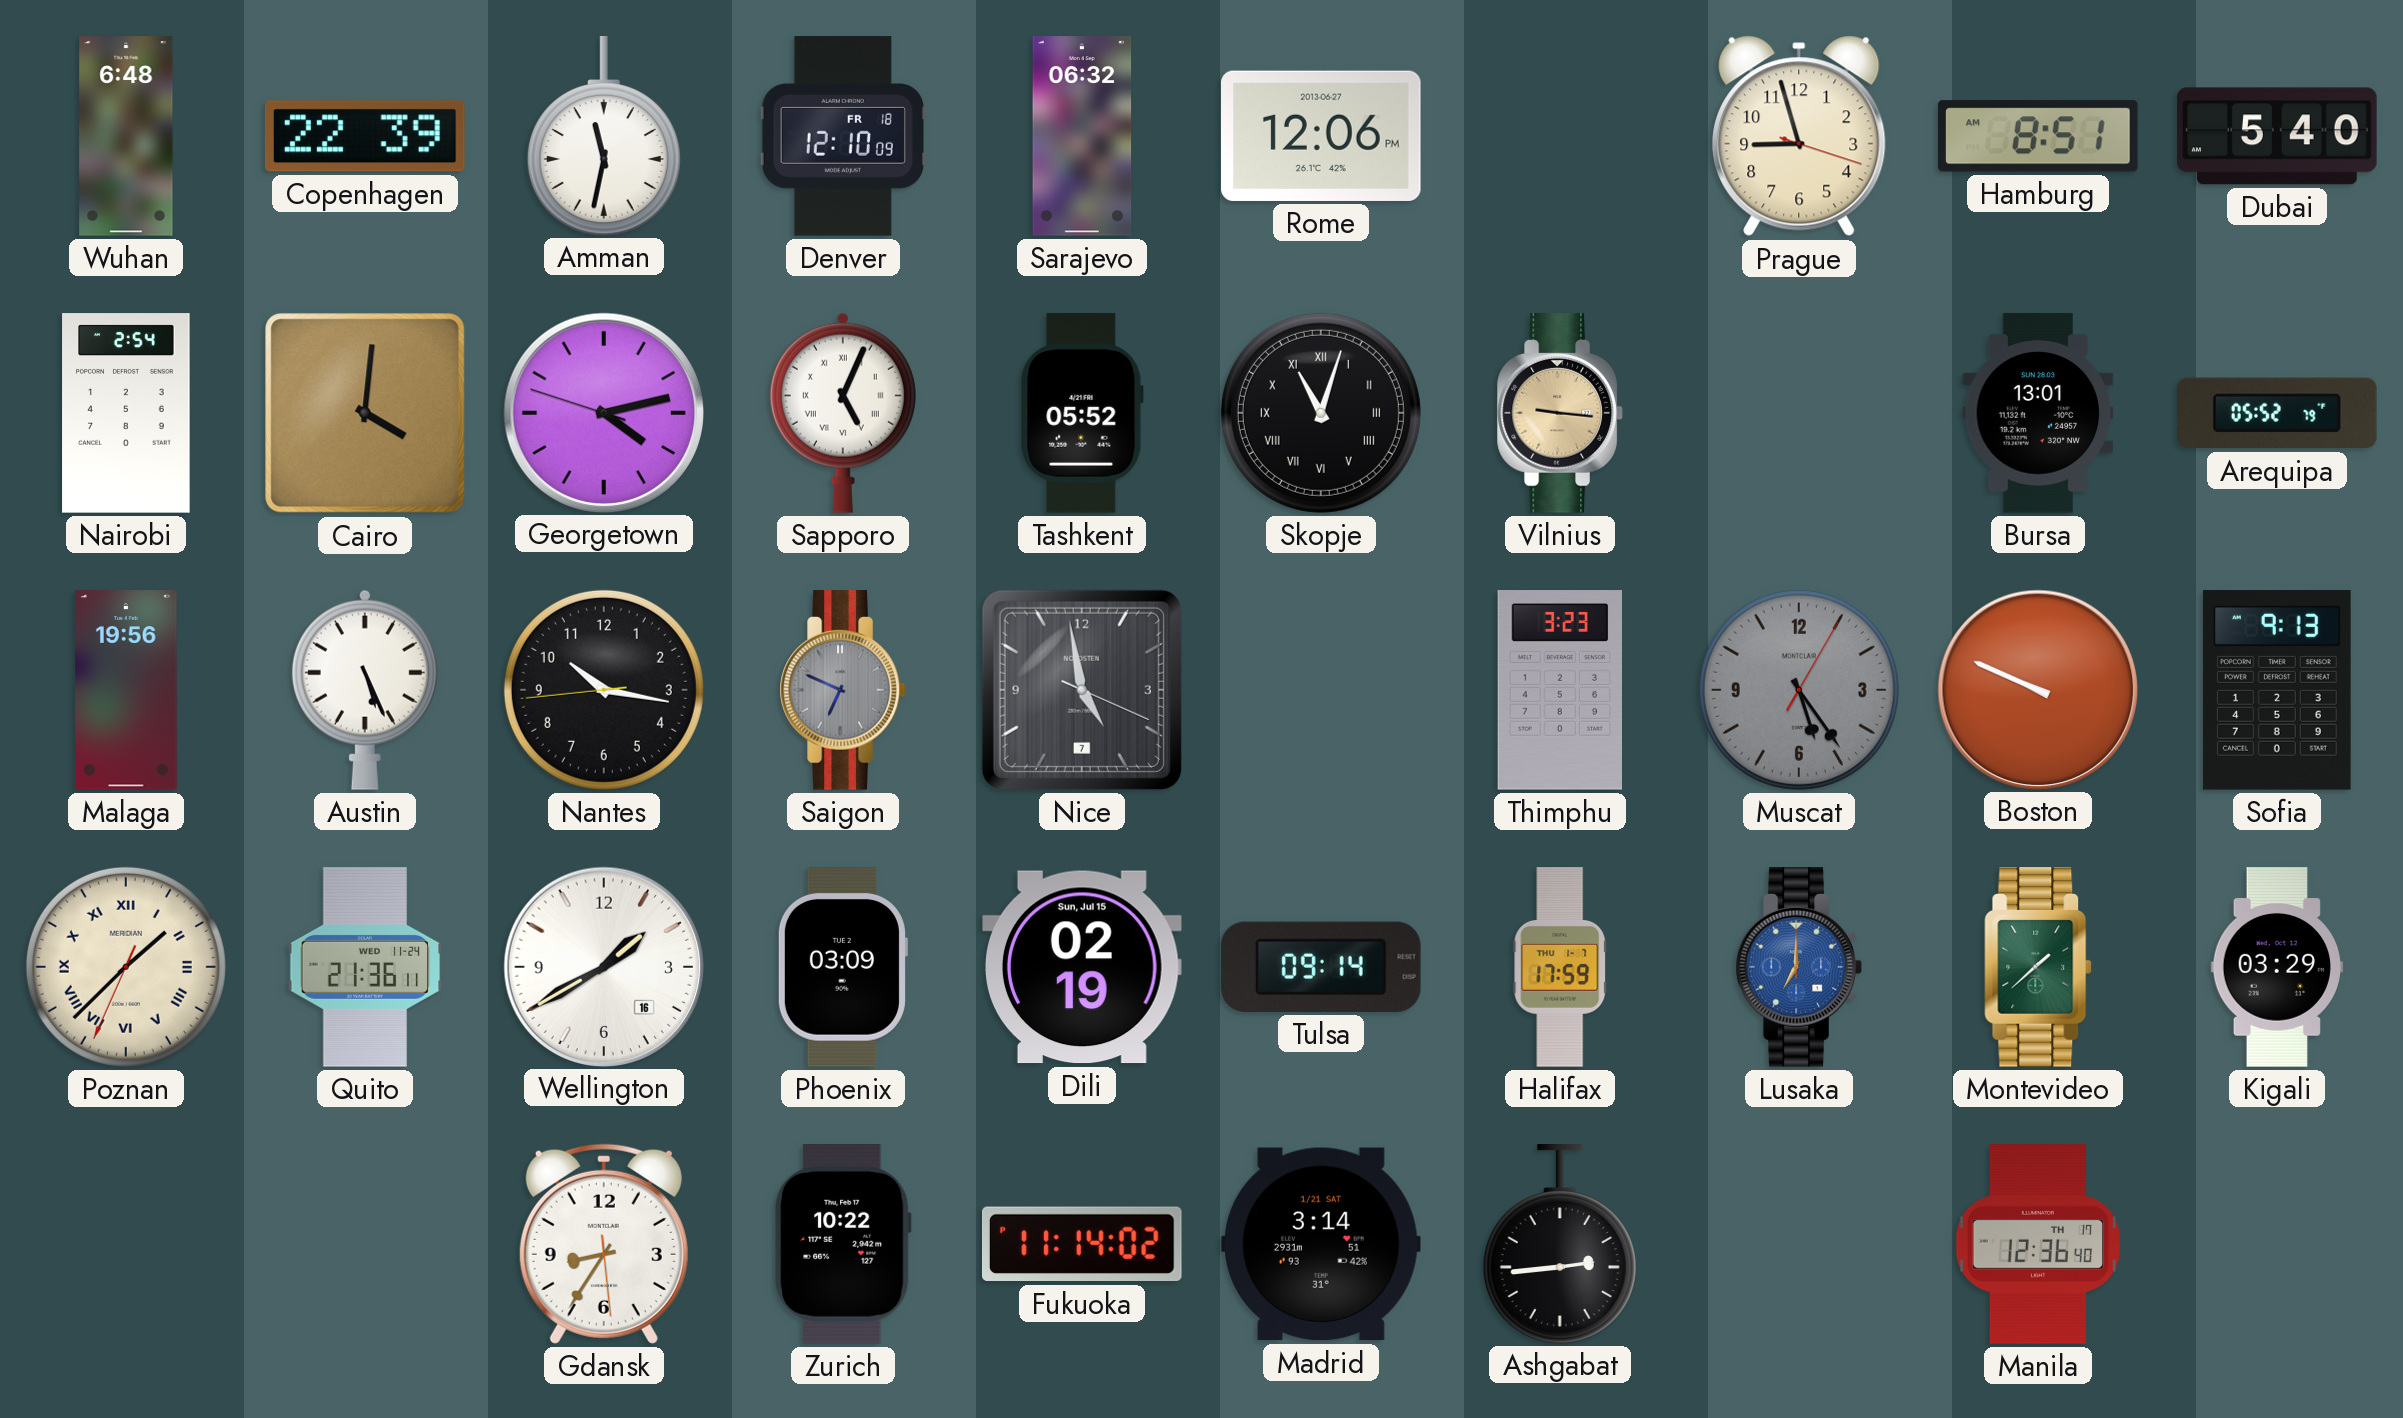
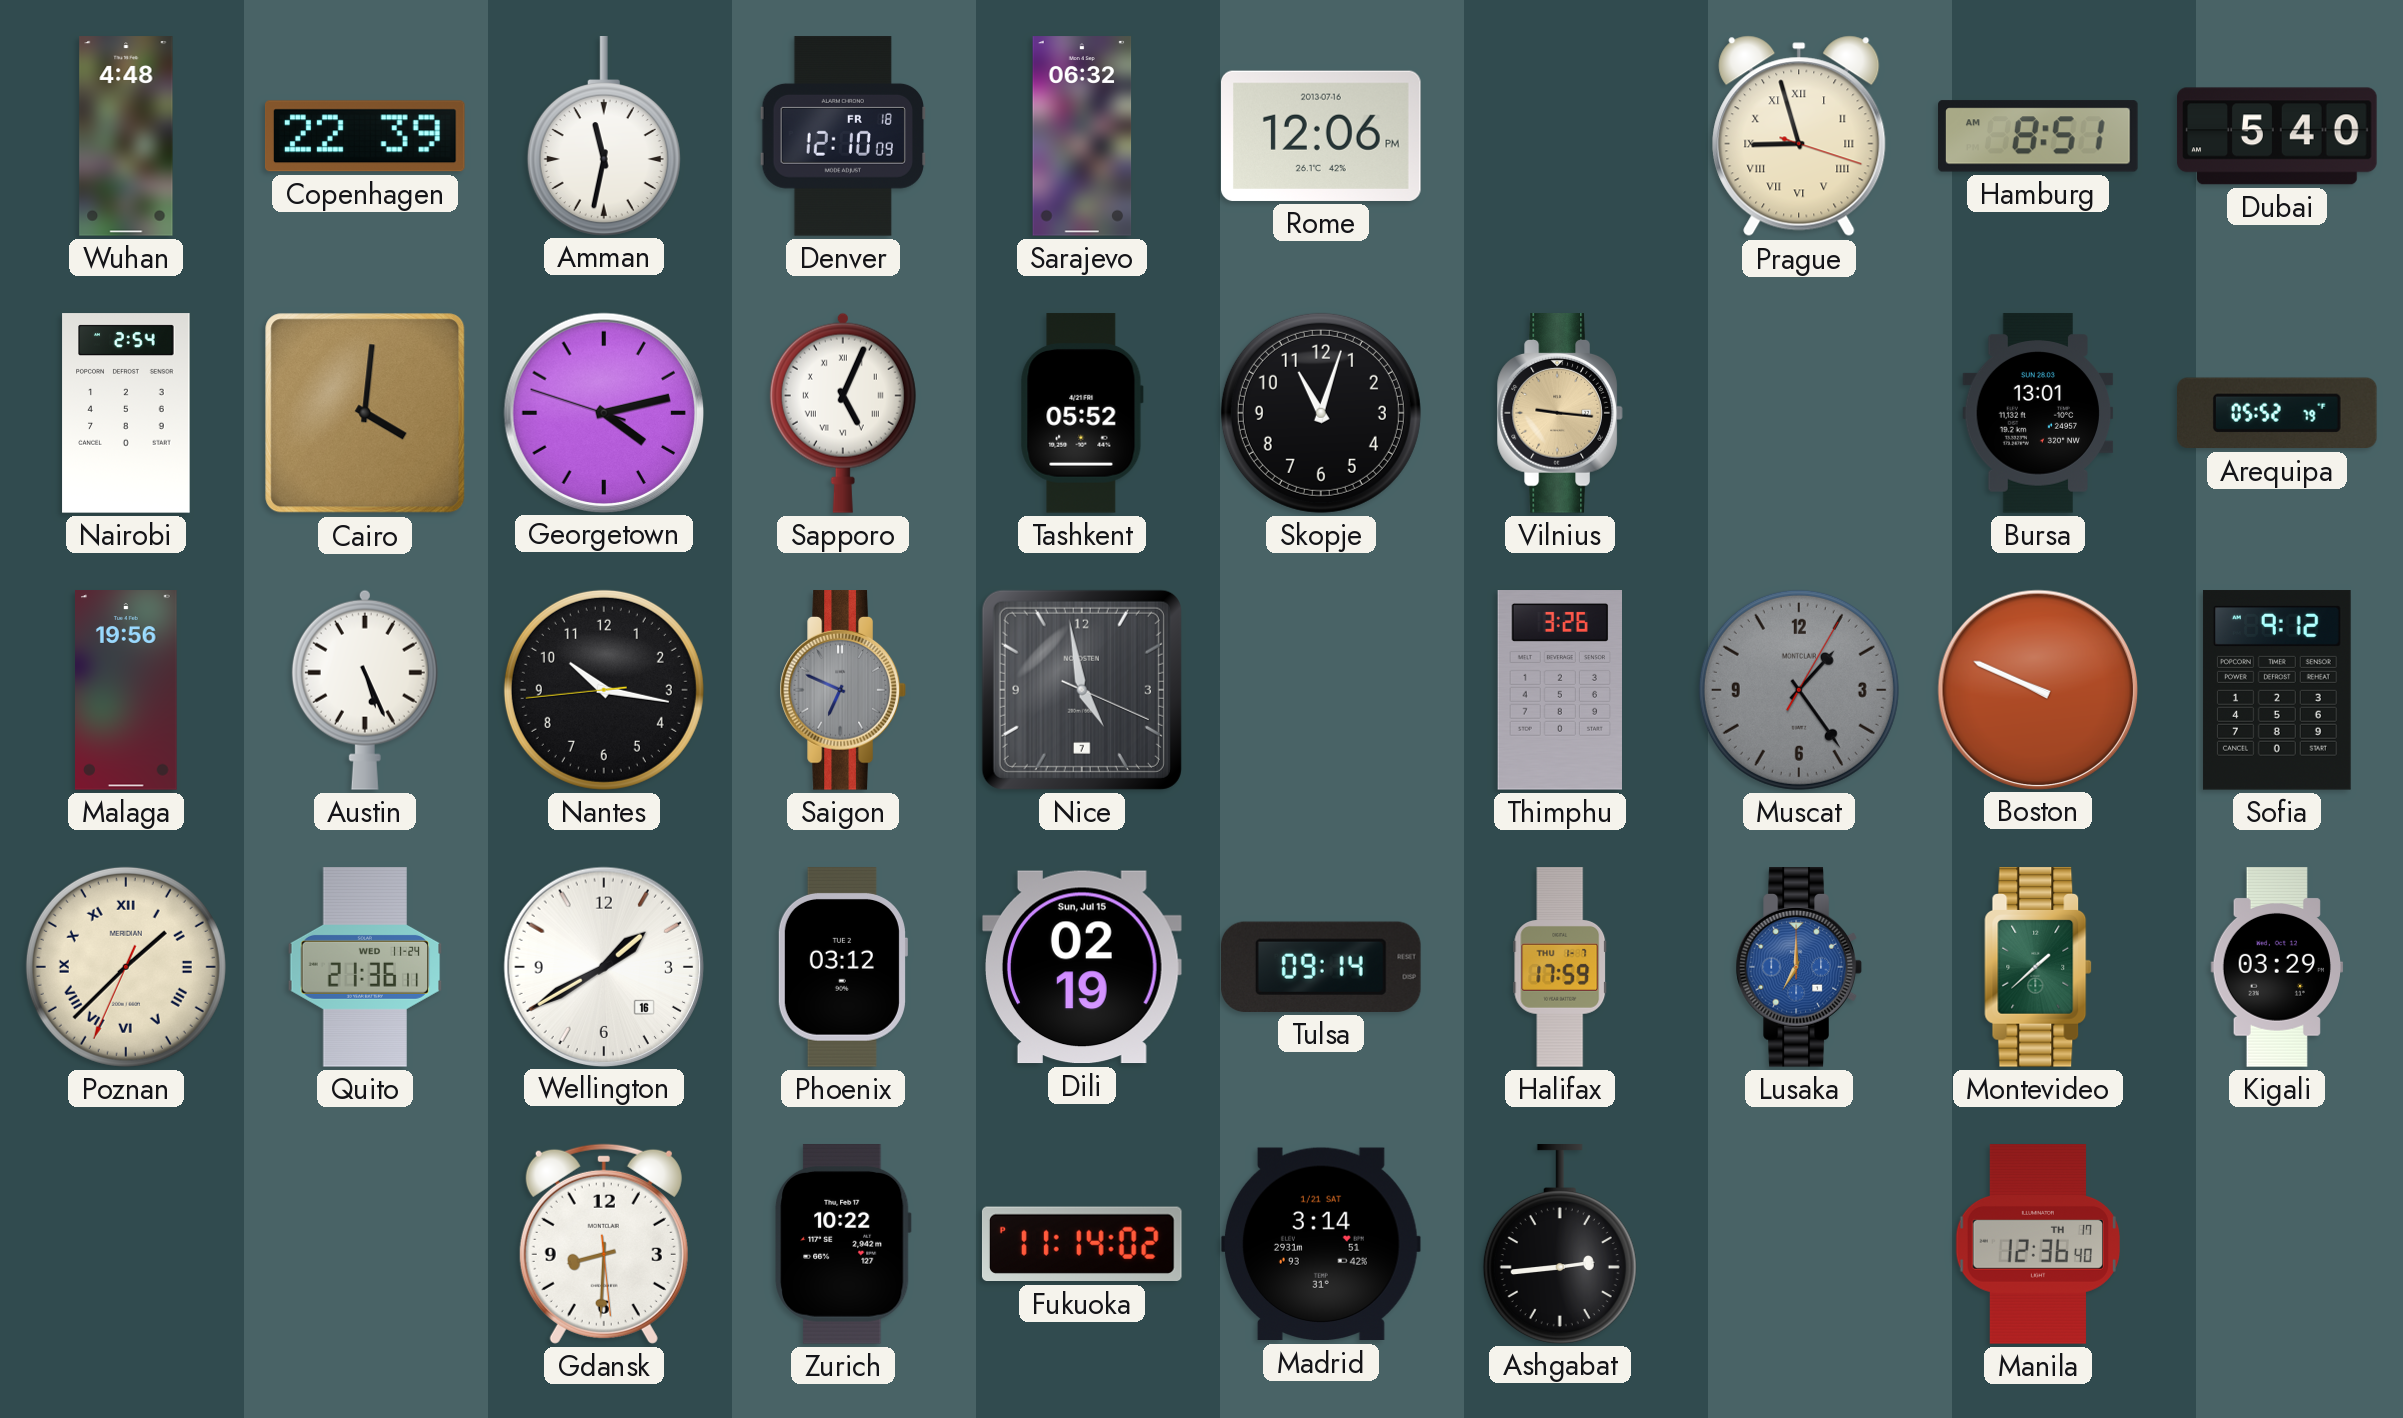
Wuhan: 6:48 -> 4:48 (126, 136)
Rome date: 2013-06-27 -> 2013-07-16 (1322, 136)
Prague numerals: Arabic -> Roman (1799, 136)
Skopje numerals: Roman -> Arabic (1321, 413)
Thimphu: 3:23 -> 3:26 (1559, 690)
Muscat: 5:24 -> 1:24 (1799, 690)
Sofia: 9:13 -> 9:12 (2277, 690)
Phoenix: 03:09 -> 03:12 (842, 967)
Gdansk: 8:35 -> 8:30 (604, 1244)
